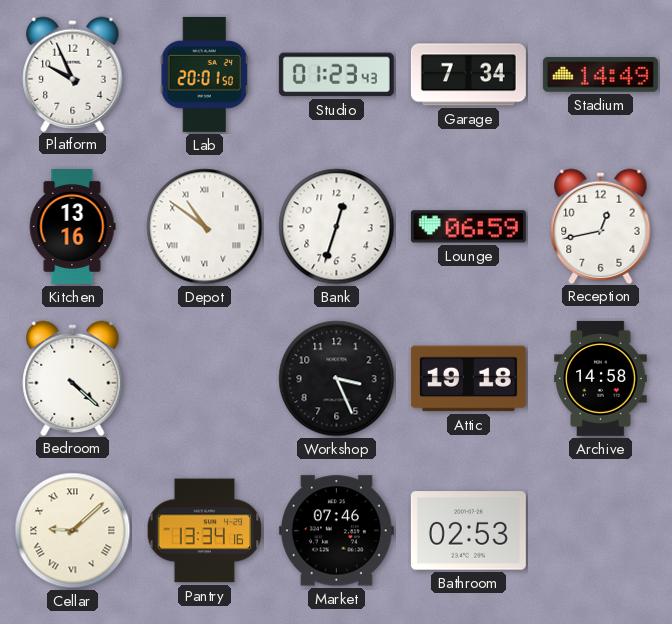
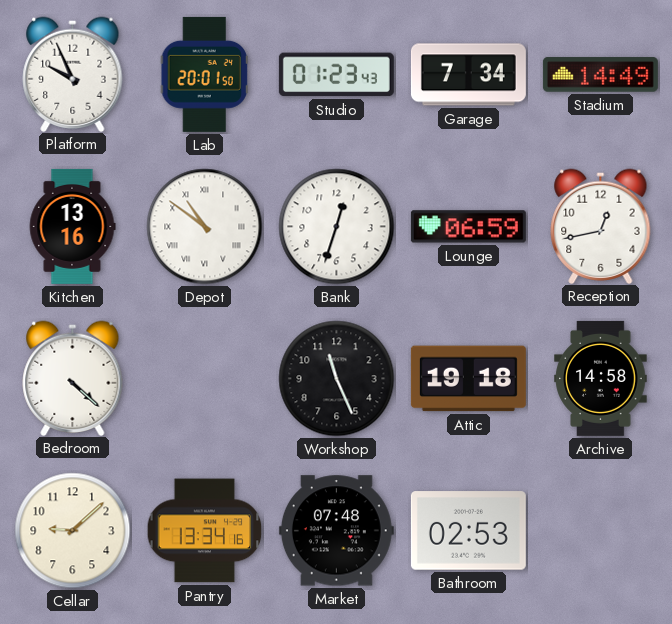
Workshop: 3:26 -> 11:26 (337, 379)
Cellar numerals: Roman -> Arabic (73, 531)
Market: 07:46 -> 07:48 (336, 531)
